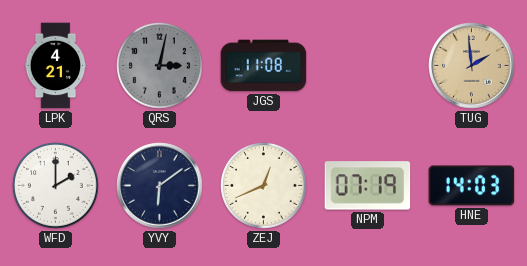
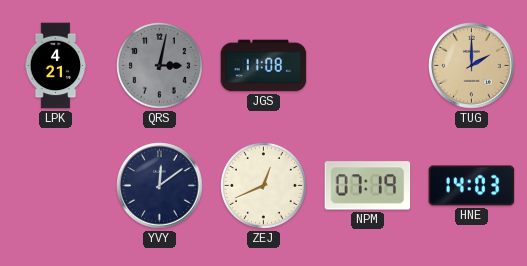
TUG: 1:59 -> 2:00 (472, 66)
WFD: 2:00 -> none (56, 186)
YVY: 6:09 -> 12:09 (160, 186)
